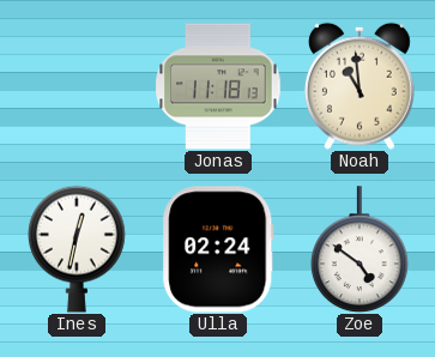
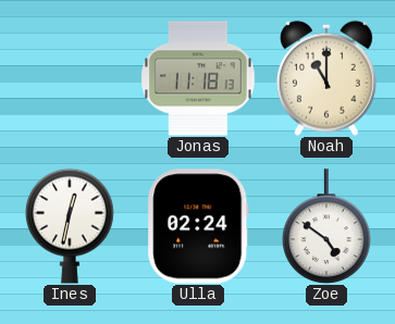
Noah: 10:59 -> 11:00 (326, 78)
